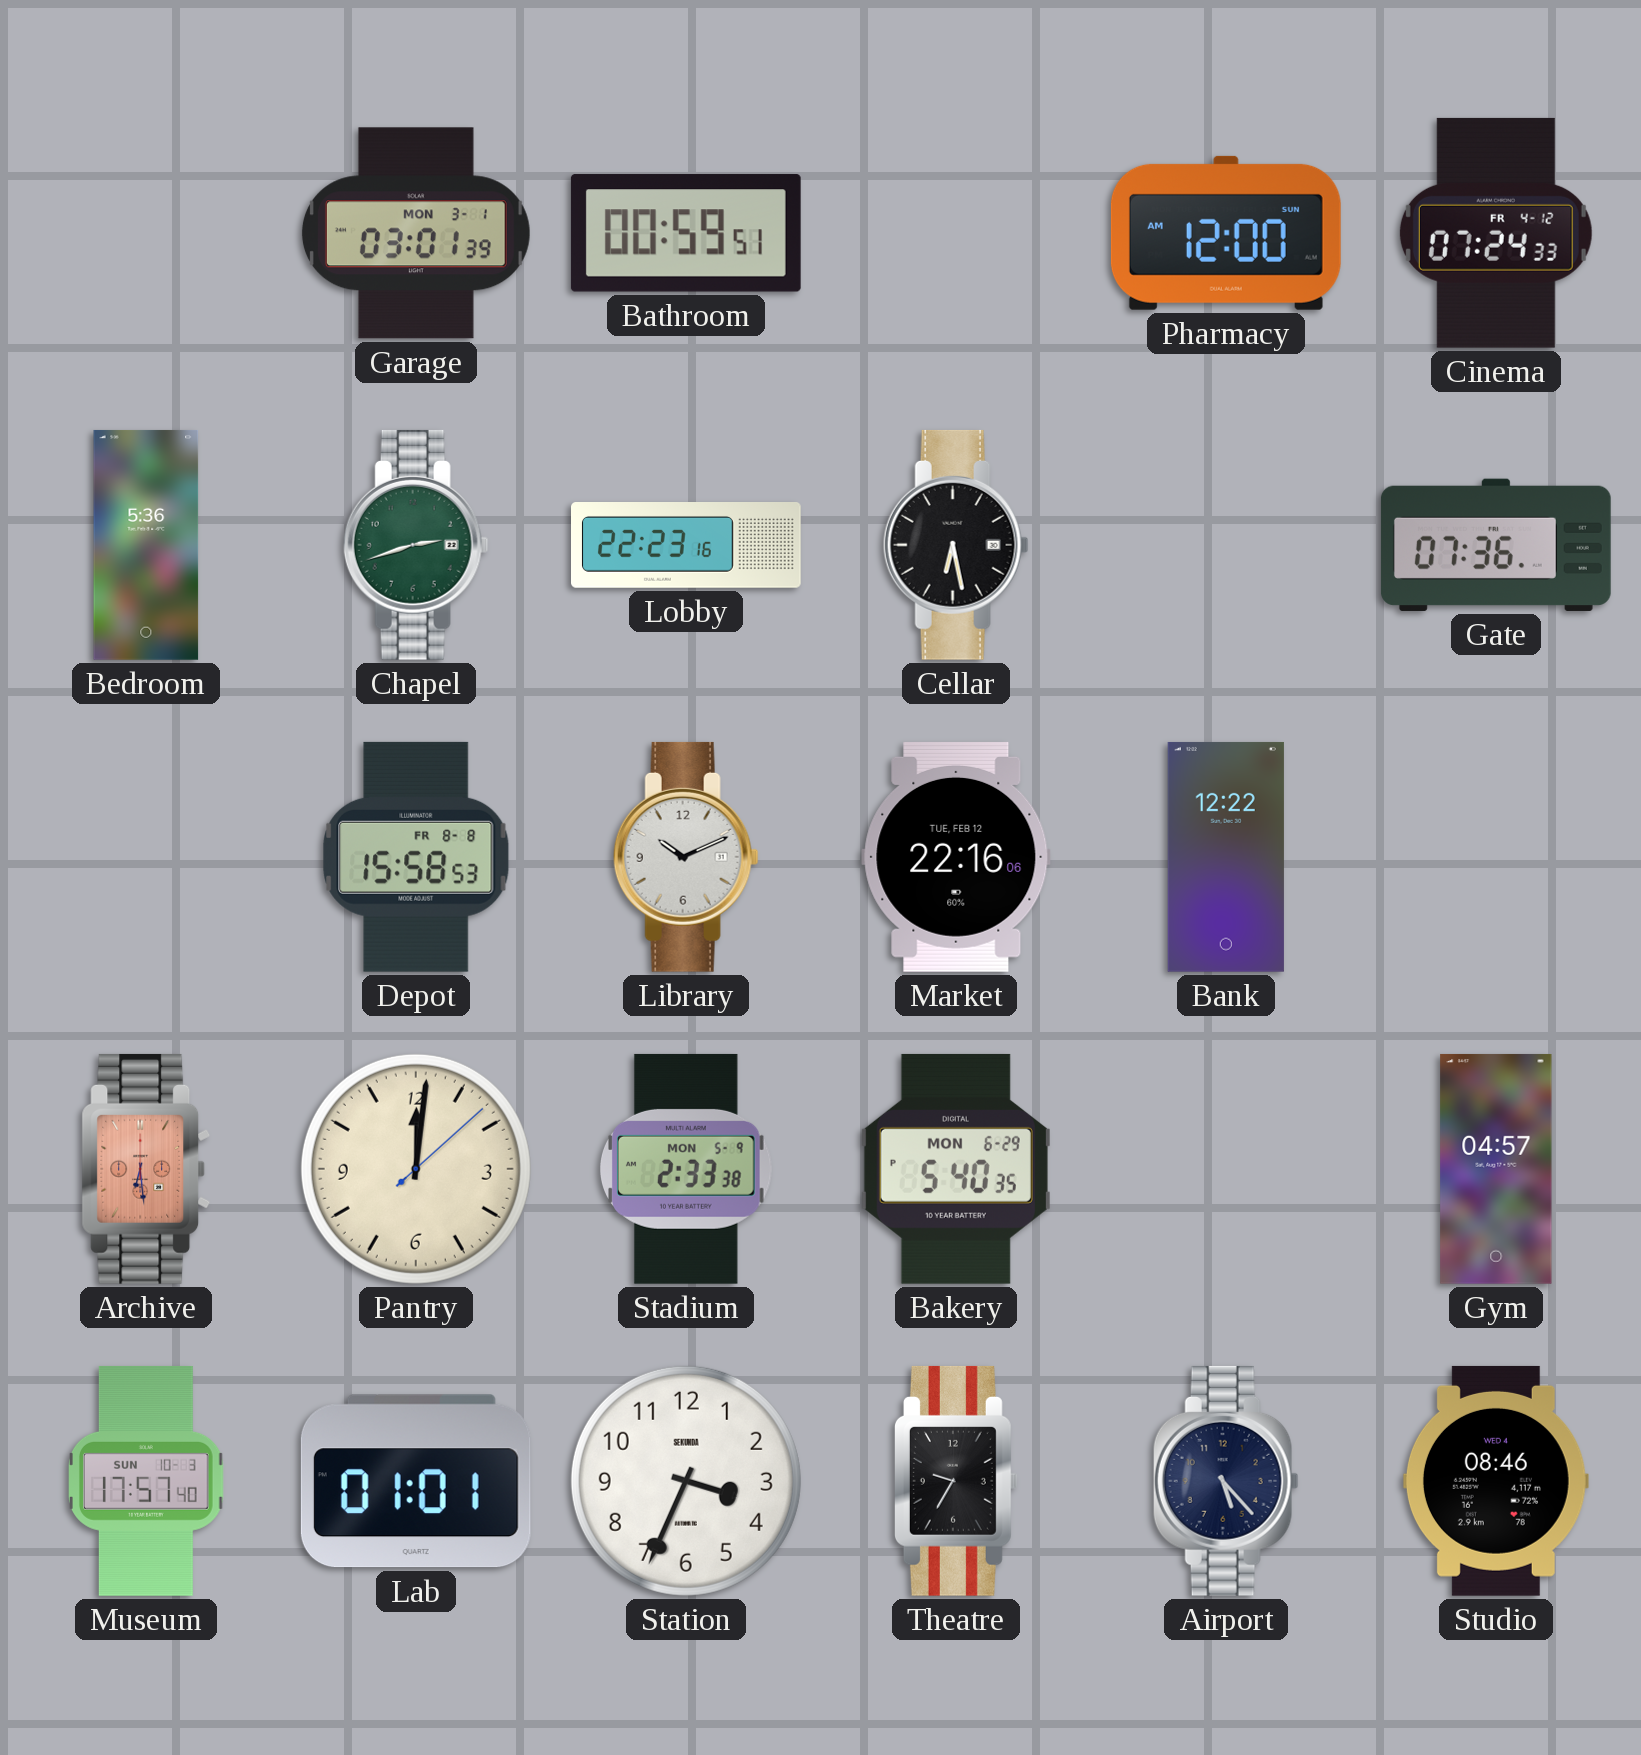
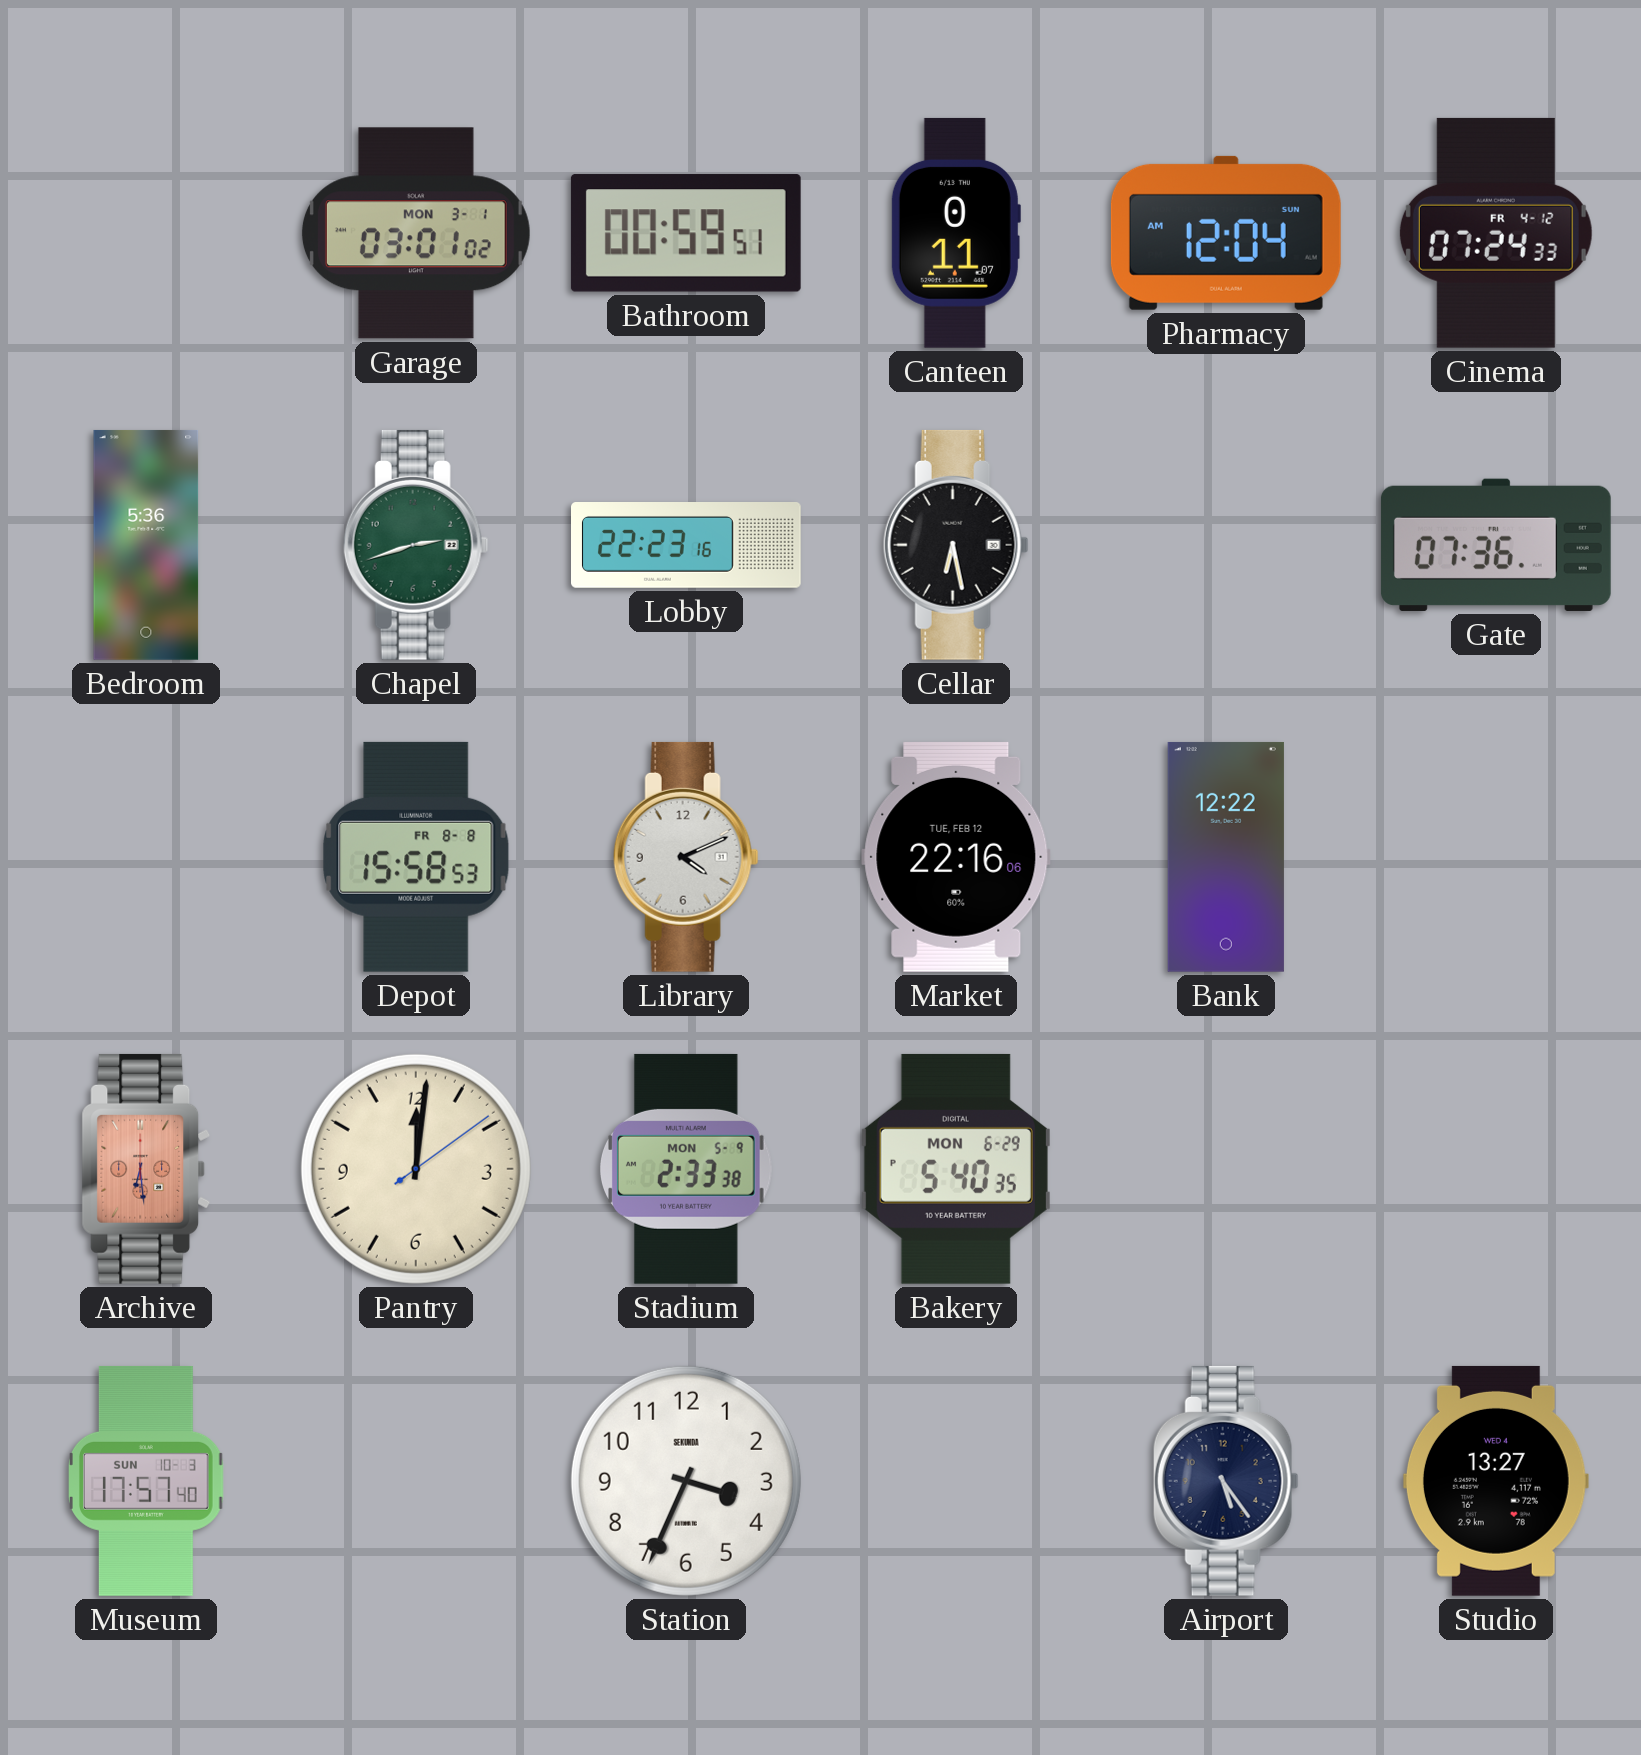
Garage: 03:01:39 -> 03:01:02 (416, 233)
Canteen: none -> 0:11 (956, 233)
Pharmacy: 12:00 -> 12:04 (1226, 233)
Library: 10:11 -> 4:11 (686, 857)
Pantry: 12:01:08 -> 12:01:09 (416, 1169)
Gym: 04:57 -> none (1496, 1169)
Lab: 01:01 -> none (416, 1481)
Theatre: 9:35 -> none (956, 1481)
Airport: 5:23 -> 5:24 (1226, 1481)
Studio: 08:46 -> 13:27 (1496, 1481)
